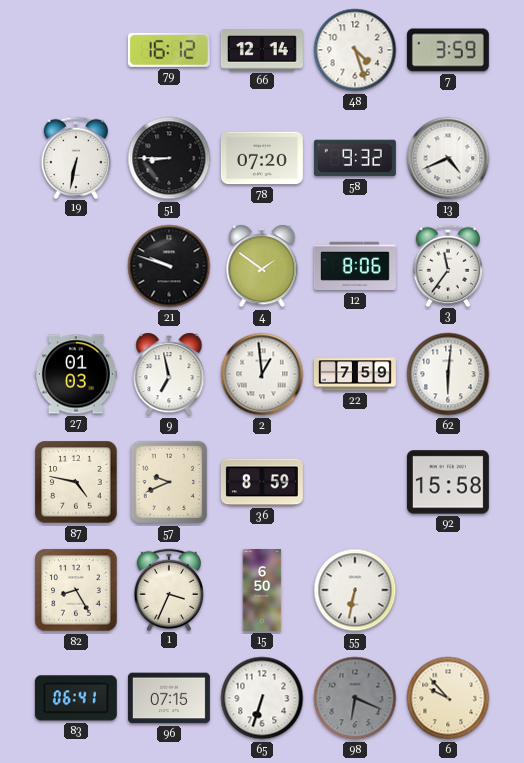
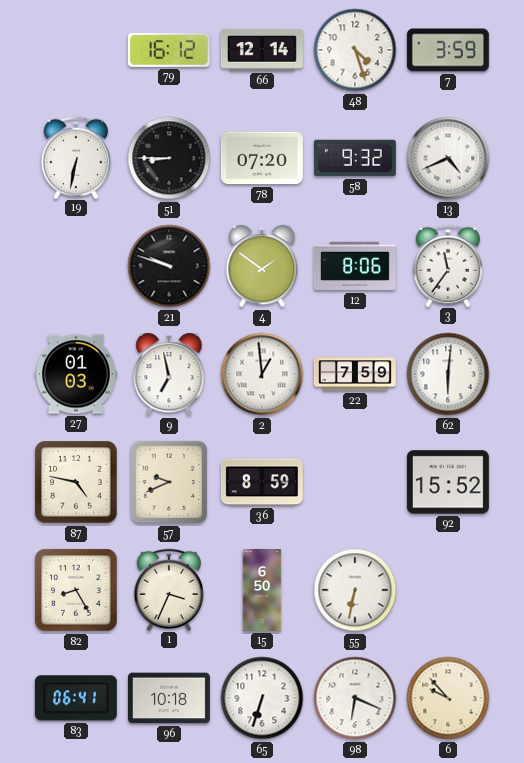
92: 15:58 -> 15:52 (448, 482)
96: 07:15 -> 10:18 (169, 698)
98 dial: grey -> white (355, 698)
